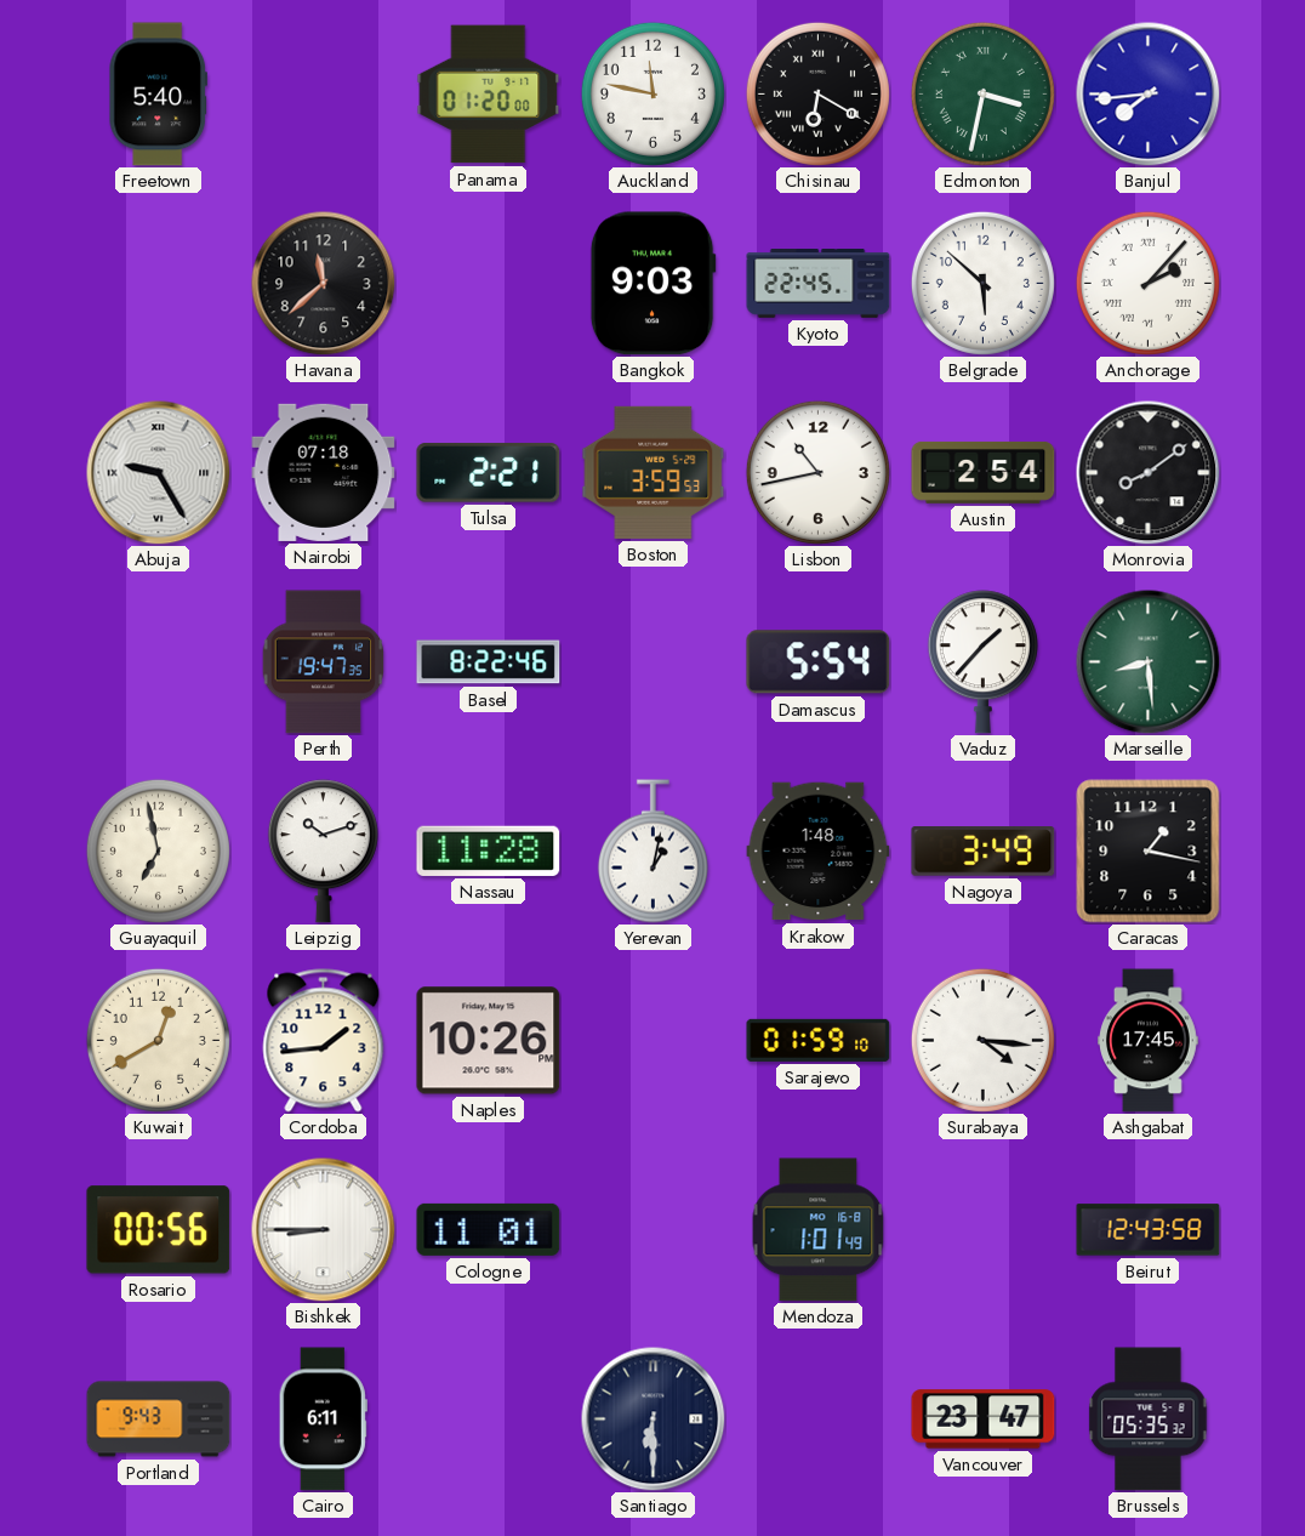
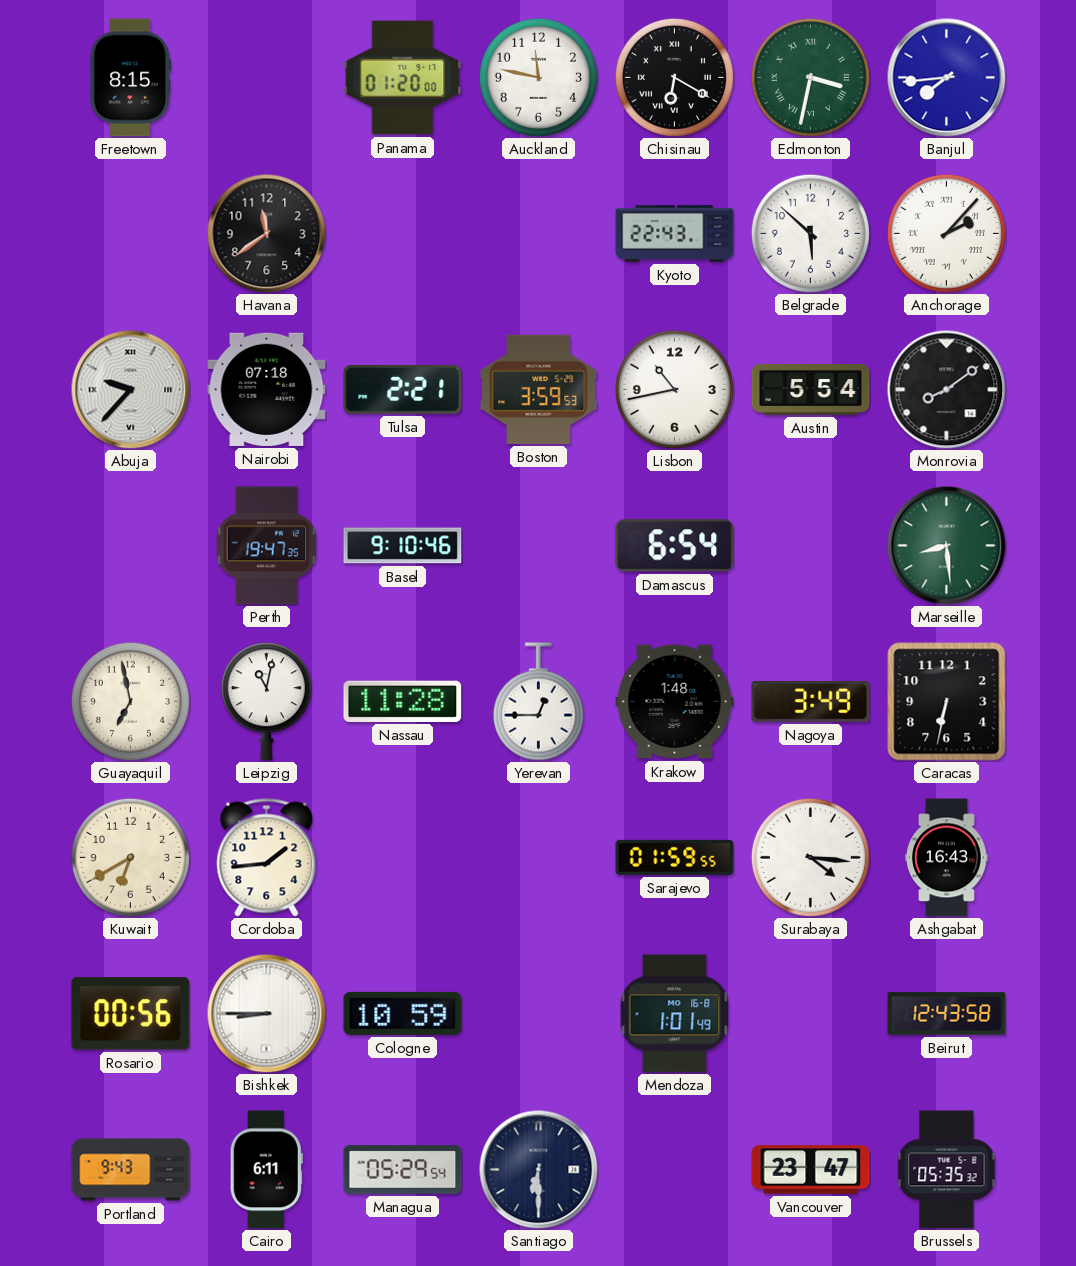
Freetown: 5:40 -> 8:15 (130, 78)
Havana: 11:38 -> 11:39 (267, 234)
Bangkok: 9:03 -> none (652, 284)
Kyoto: 22:45 -> 22:43 (675, 234)
Abuja: 9:25 -> 9:37 (131, 390)
Austin: 2:54 -> 5:54 (811, 389)
Basel: 8:22 -> 9:10 (403, 546)
Damascus: 5:54 -> 6:54 (675, 546)
Vaduz: 1:37 -> none (982, 662)
Leipzig: 10:12 -> 11:02 (266, 702)
Yerevan: 1:02 -> 12:45 (538, 702)
Caracas: 1:17 -> 6:32 (947, 702)
Kuwait: 12:40 -> 6:40 (130, 857)
Naples: 10:26 -> none (489, 1041)
Sarajevo: 01:59:10 -> 01:59:55 (675, 857)
Ashgabat: 17:45 -> 16:43 (947, 858)
Cologne: 11:01 -> 10:59 (403, 1013)
Managua: none -> 05:29 (403, 1170)
